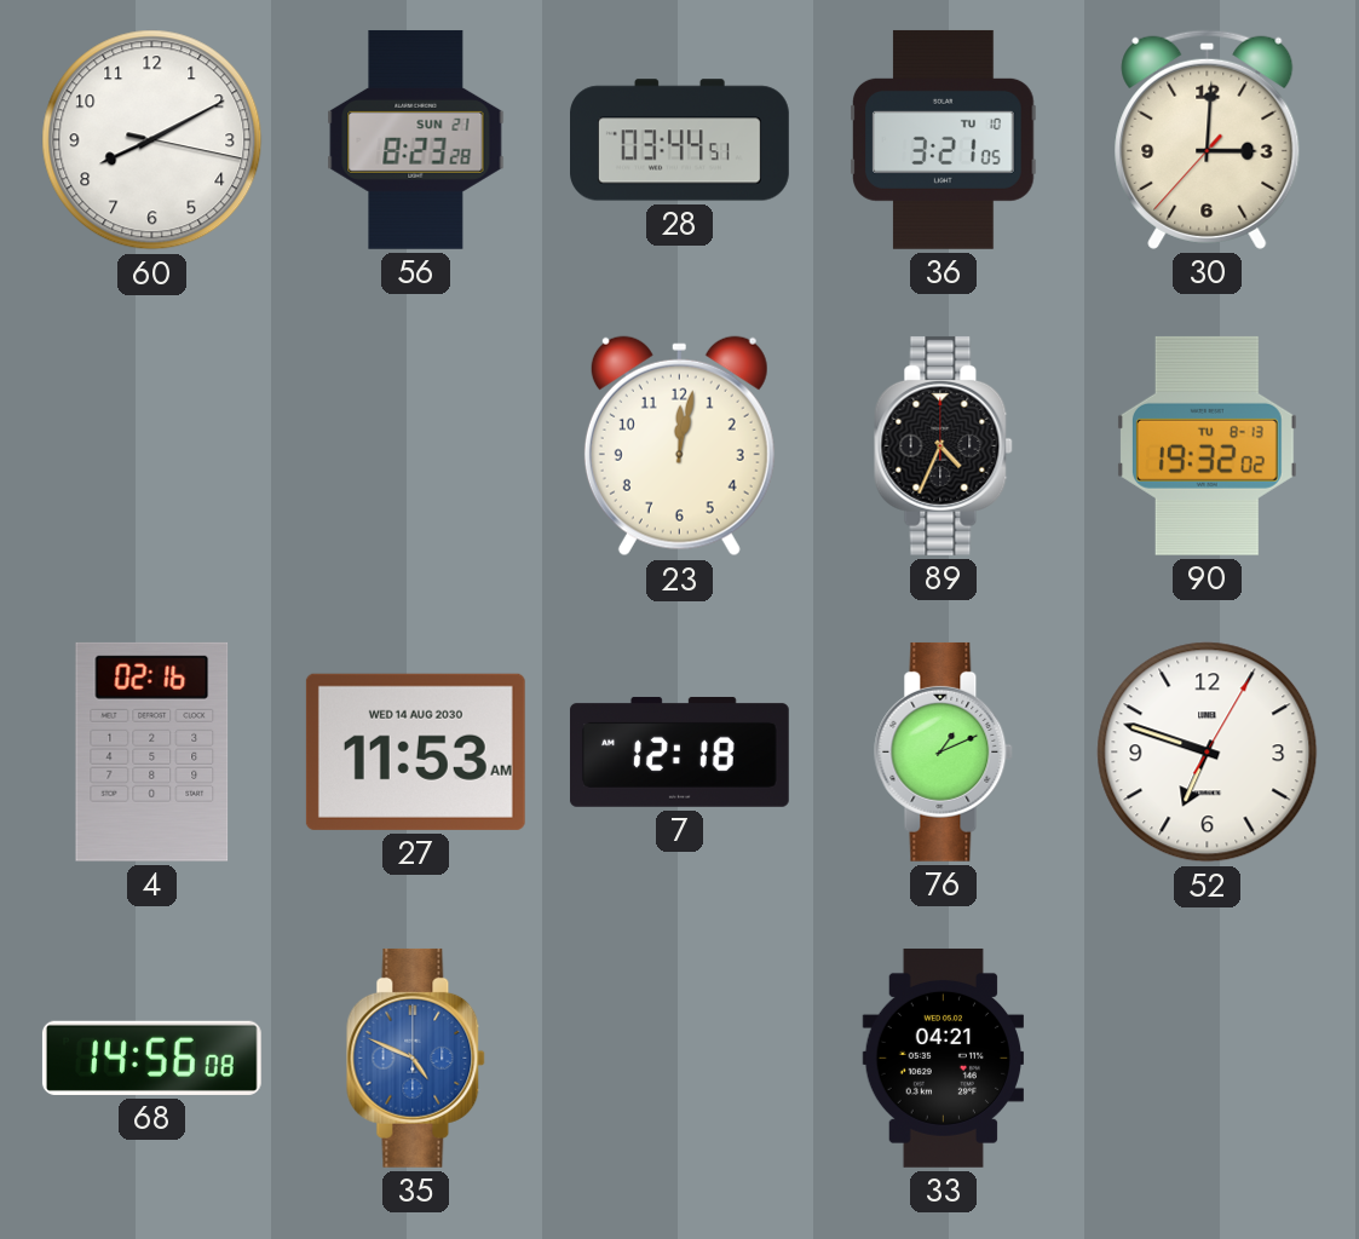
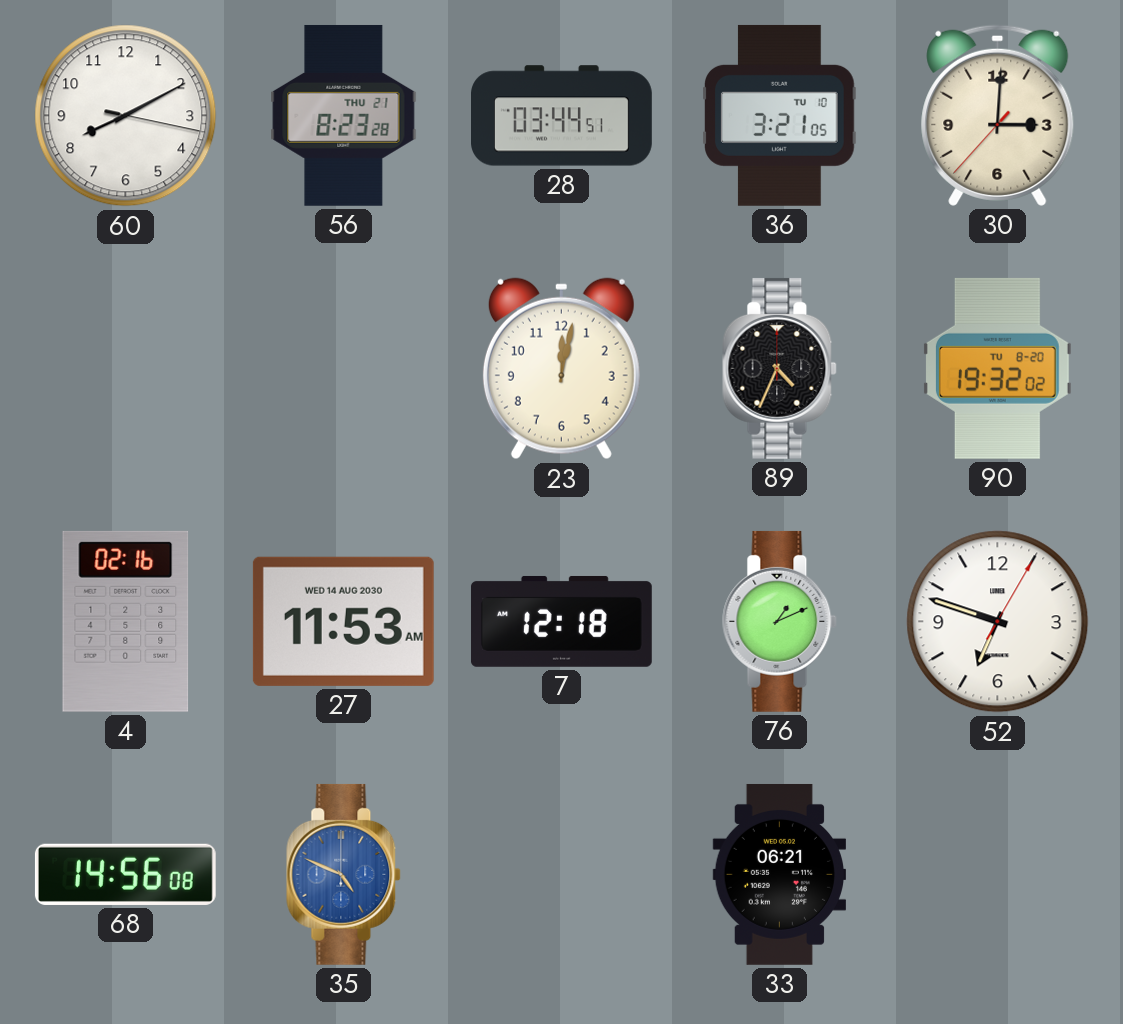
56 date: SUN 21 -> THU 21 (344, 115)
90 date: TU 8-13 -> TU 8-20 (997, 368)
33: 04:21 -> 06:21 (779, 874)
